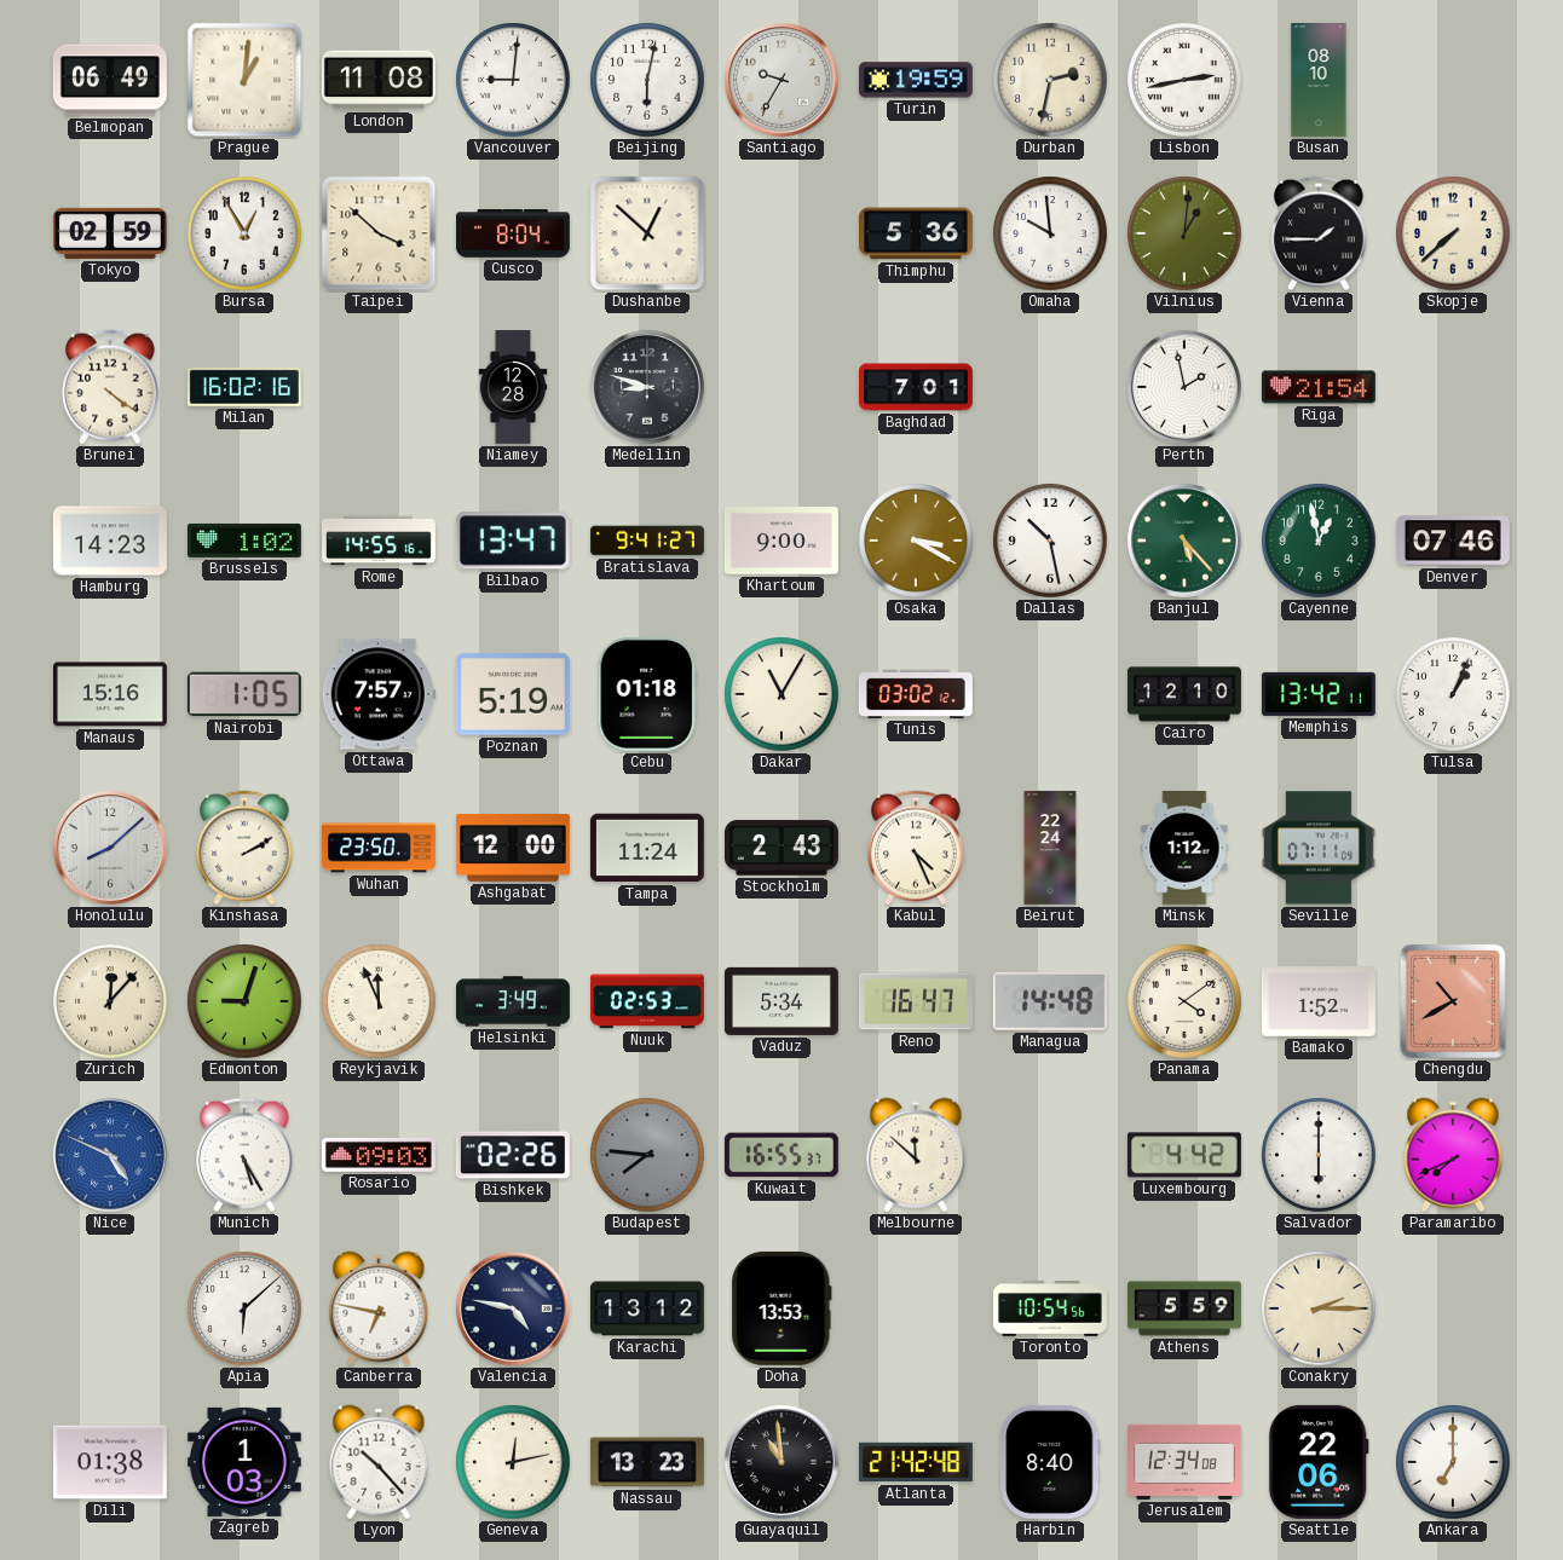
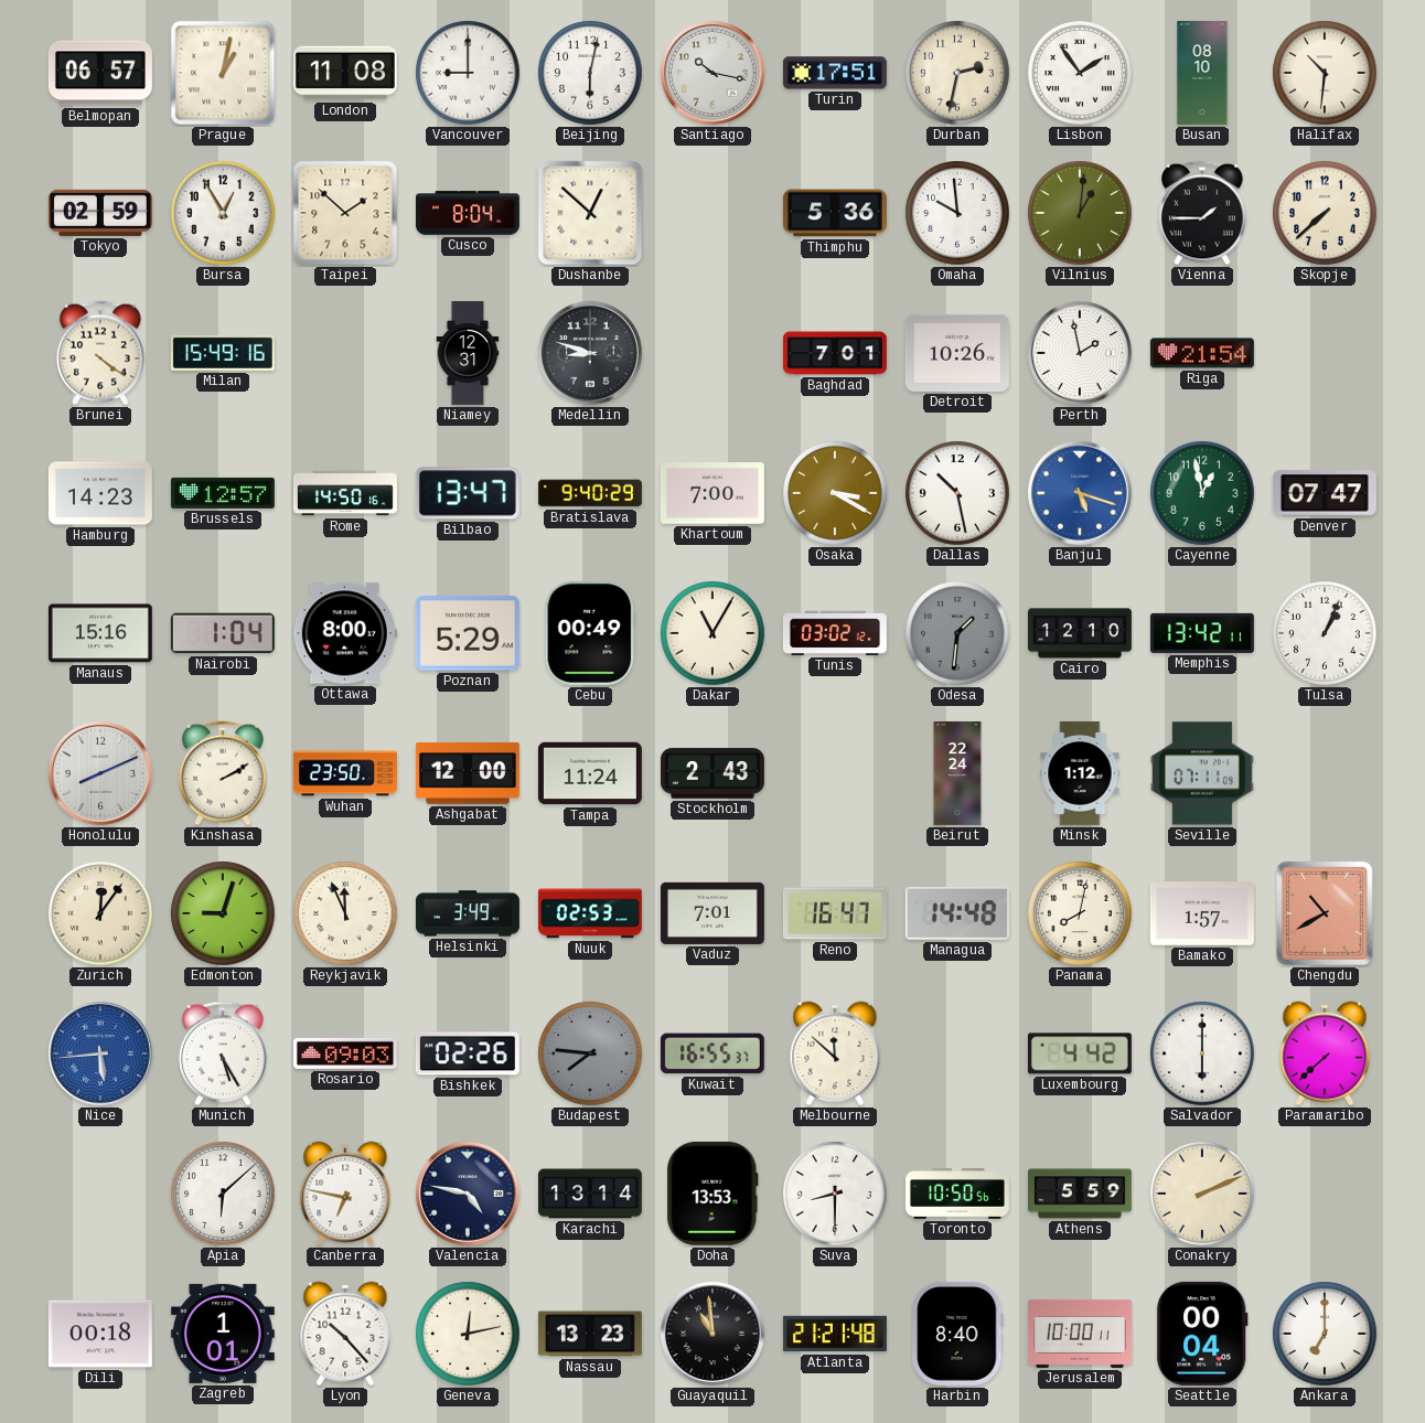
Belmopan: 06:49 -> 06:57 (100, 73)
Prague: 1:01 -> 1:02 (223, 73)
Vancouver: 9:01 -> 9:00 (468, 73)
Santiago: 9:35 -> 10:17 (712, 73)
Turin: 19:59 -> 17:51 (835, 73)
Lisbon: 2:43 -> 1:54 (1080, 73)
Halifax: none -> 10:31 (1325, 73)
Taipei: 3:52 -> 1:52 (345, 213)
Milan: 16:02 -> 15:49 (223, 353)
Niamey: 12:28 -> 12:31 (468, 353)
Detroit: none -> 10:26 (957, 353)
Brussels: 1:02 -> 12:57 (223, 493)
Rome: 14:55 -> 14:50 (345, 493)
Bratislava: 9:41 -> 9:40 (590, 493)
Khartoum: 9:00 -> 7:00 (712, 493)
Banjul: 5:23 -> 5:18 (1080, 493)
Banjul dial: green -> blue (1080, 493)
Denver: 07:46 -> 07:47 (1325, 493)
Nairobi: 1:05 -> 1:04 (223, 633)
Ottawa: 7:57 -> 8:00 (345, 633)
Poznan: 5:19 -> 5:29 (468, 633)
Cebu: 01:18 -> 00:49 (590, 633)
Odesa: none -> 1:31 (957, 633)
Honolulu: 8:08 -> 8:11 (100, 773)
Kabul: 4:26 -> none (916, 848)
Zurich: 12:07 -> 12:06 (100, 913)
Vaduz: 5:34 -> 7:01 (712, 913)
Panama: 4:09 -> 8:02 (1080, 913)
Bamako: 1:52 -> 1:57 (1202, 914)
Nice: 4:49 -> 5:44 (100, 1053)
Paramaribo: 7:41 -> 7:38 (1325, 1053)
Karachi: 13:12 -> 13:14 (590, 1194)
Suva: none -> 8:30 (835, 1194)
Toronto: 10:54 -> 10:50 (957, 1195)
Conakry: 2:15 -> 2:11 (1202, 1194)
Dili: 01:38 -> 00:18 (100, 1334)
Zagreb: 1:03 -> 1:01 (223, 1334)
Atlanta: 21:42 -> 21:21 (835, 1334)
Jerusalem: 12:34 -> 10:00 (1080, 1334)
Seattle: 22:06 -> 00:04 (1202, 1334)
